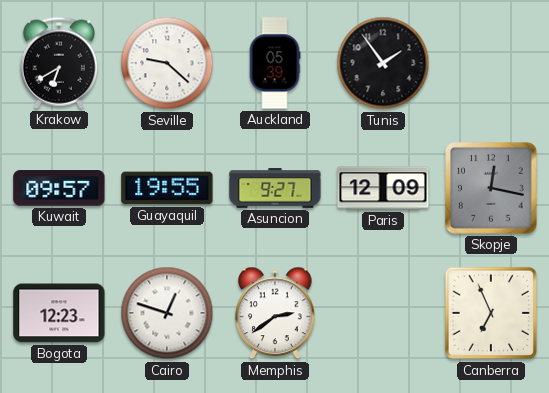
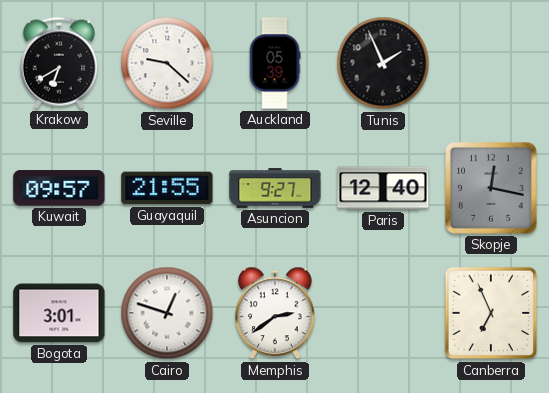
Tunis: 1:54 -> 1:56 (383, 63)
Guayaquil: 19:55 -> 21:55 (167, 188)
Paris: 12:09 -> 12:40 (383, 188)
Bogota: 12:23 -> 3:01 (59, 313)
